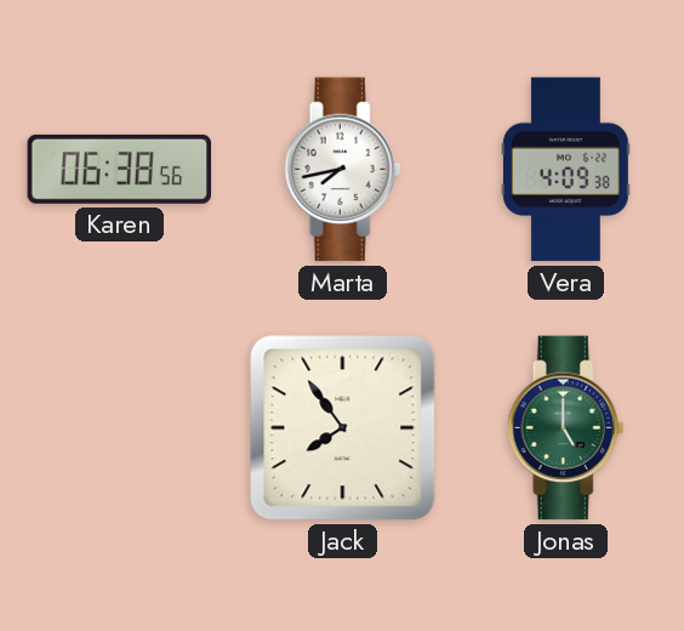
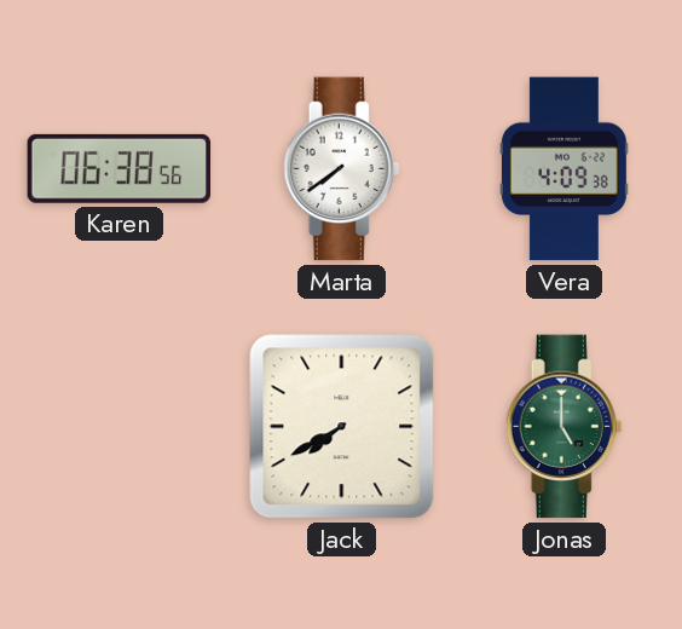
Marta: 7:43 -> 7:39 (342, 169)
Jack: 7:54 -> 7:40 (342, 427)
